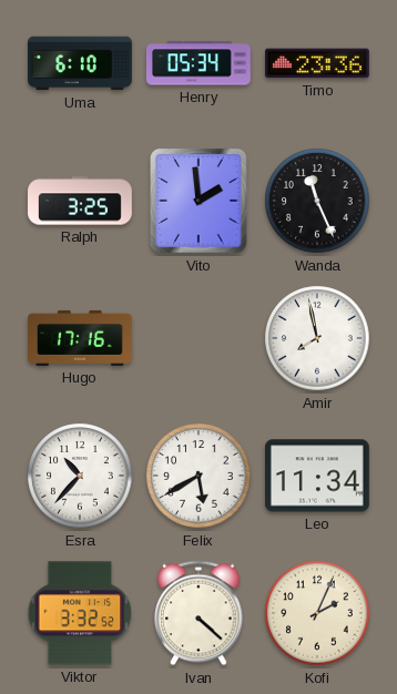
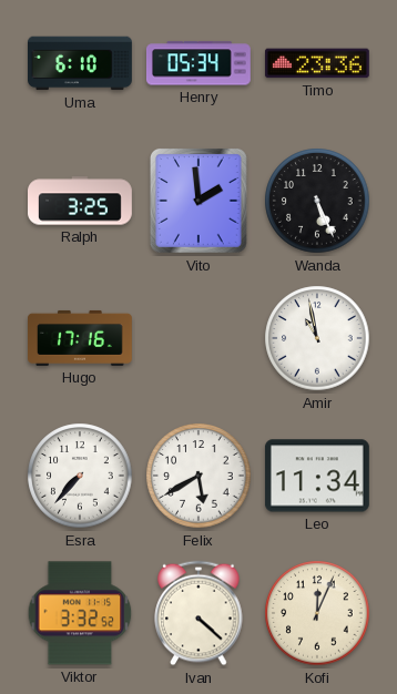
Wanda: 11:26 -> 5:26 (317, 201)
Amir: 7:58 -> 10:58 (317, 338)
Esra: 10:37 -> 7:37 (80, 476)
Kofi: 2:04 -> 12:04 (317, 613)
